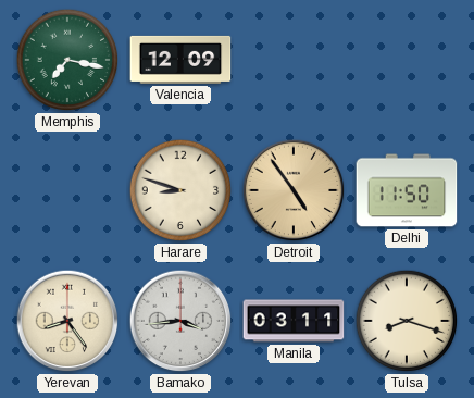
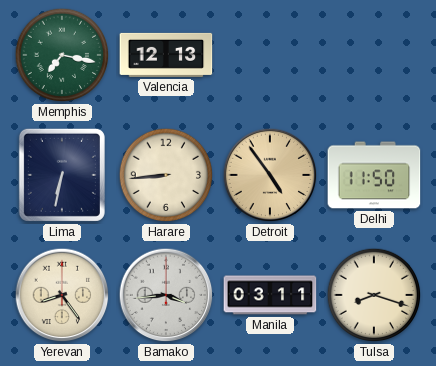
Valencia: 12:09 -> 12:13 (166, 55)
Lima: none -> 6:32 (62, 175)
Harare: 8:48 -> 8:44 (166, 175)
